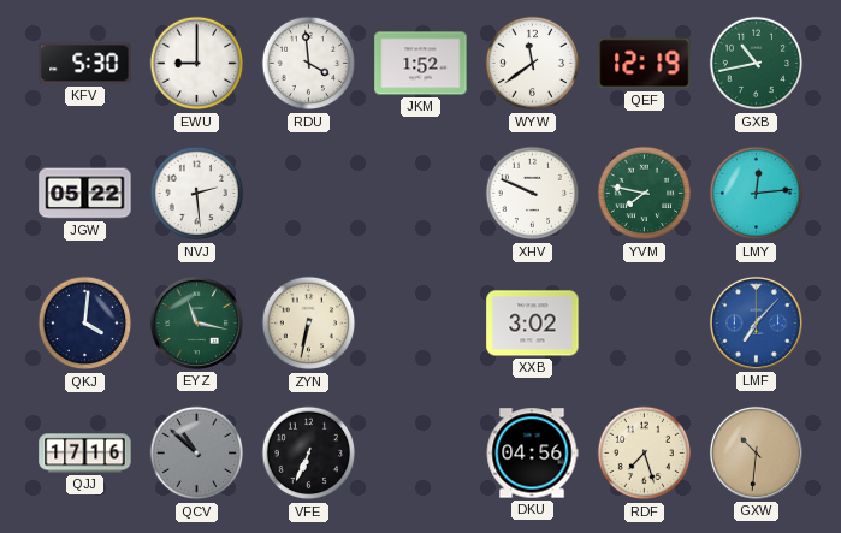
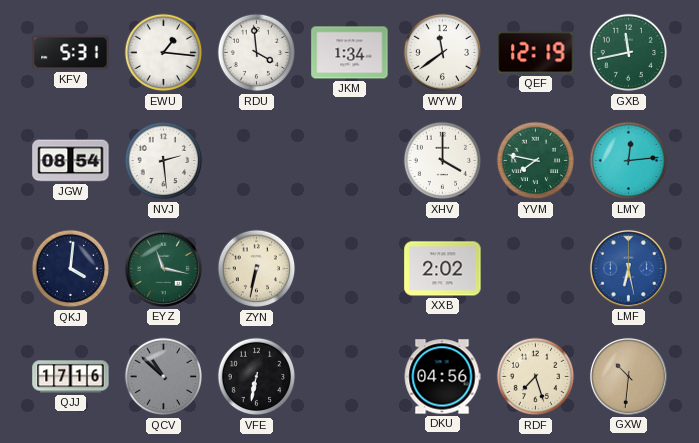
KFV: 5:30 -> 5:31 (71, 53)
EWU: 9:00 -> 1:16 (164, 53)
JKM: 1:52 -> 1:34 (350, 53)
GXB: 10:43 -> 11:43 (629, 53)
JGW: 05:22 -> 08:54 (71, 161)
XHV: 9:49 -> 4:00 (443, 161)
XXB: 3:02 -> 2:02 (443, 269)
LMF: 7:07 -> 6:28 (628, 268)
VFE: 6:34 -> 6:32 (257, 377)
